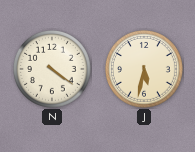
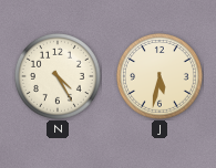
N: 4:21 -> 4:25 (59, 77)
